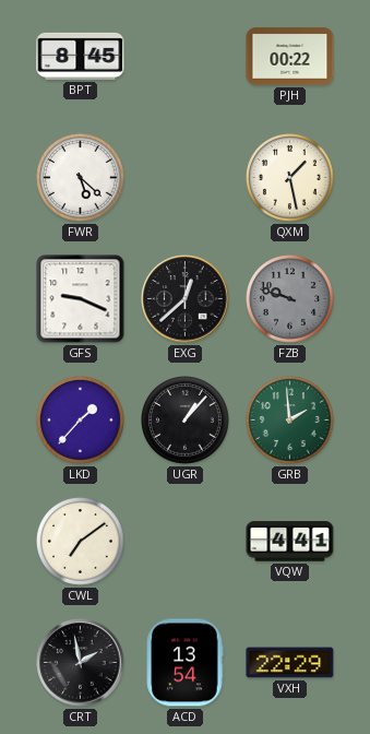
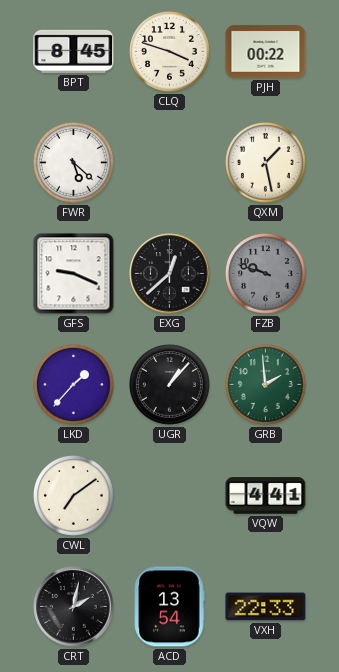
CLQ: none -> 3:48 (170, 52)
CRT: 1:58 -> 2:02 (74, 607)
VXH: 22:29 -> 22:33 (266, 607)
